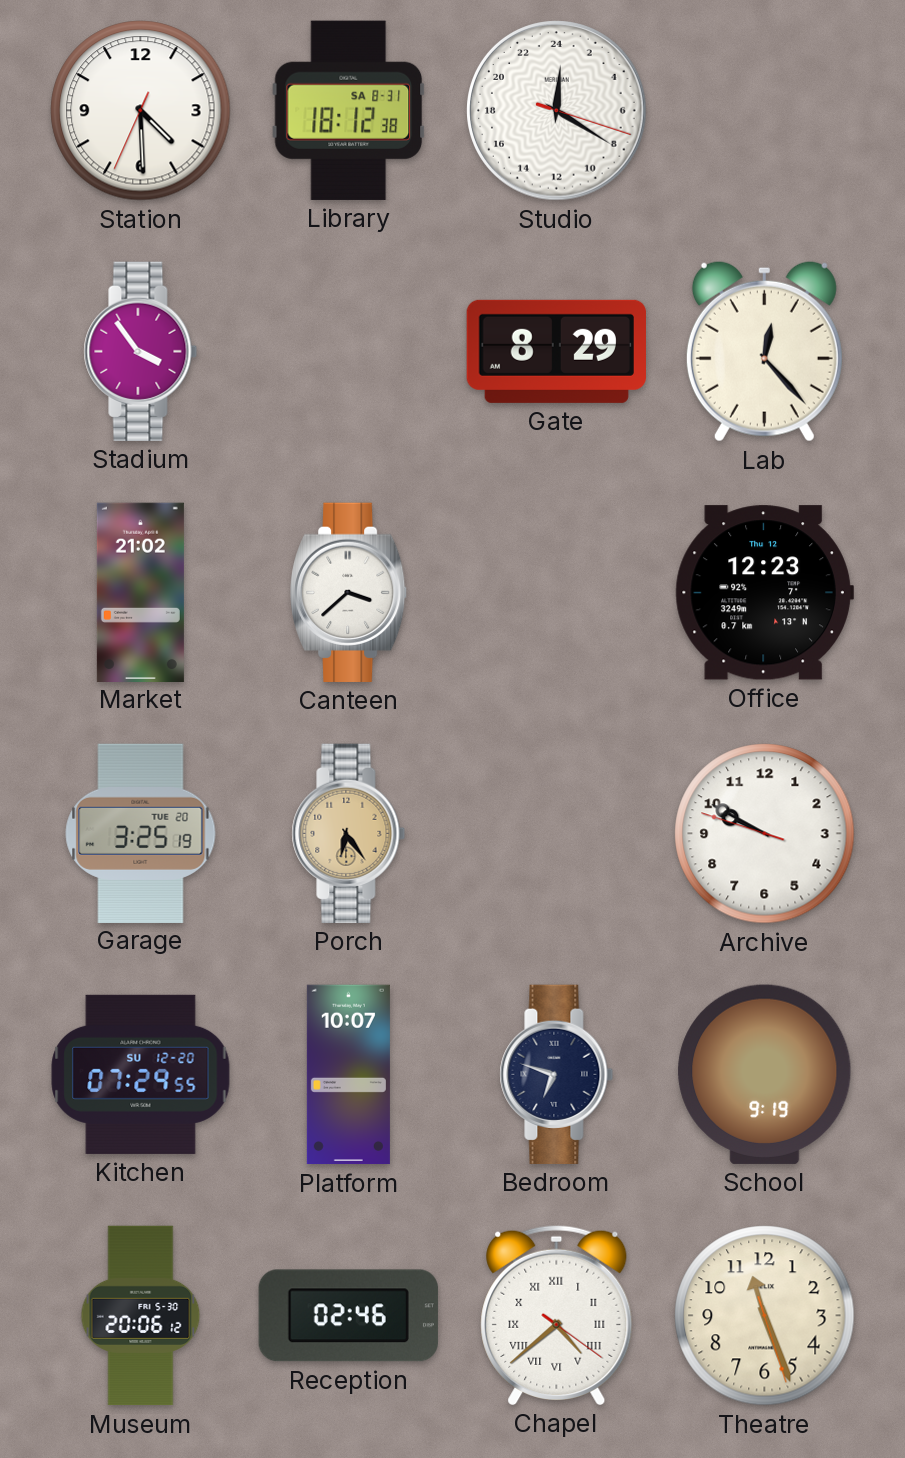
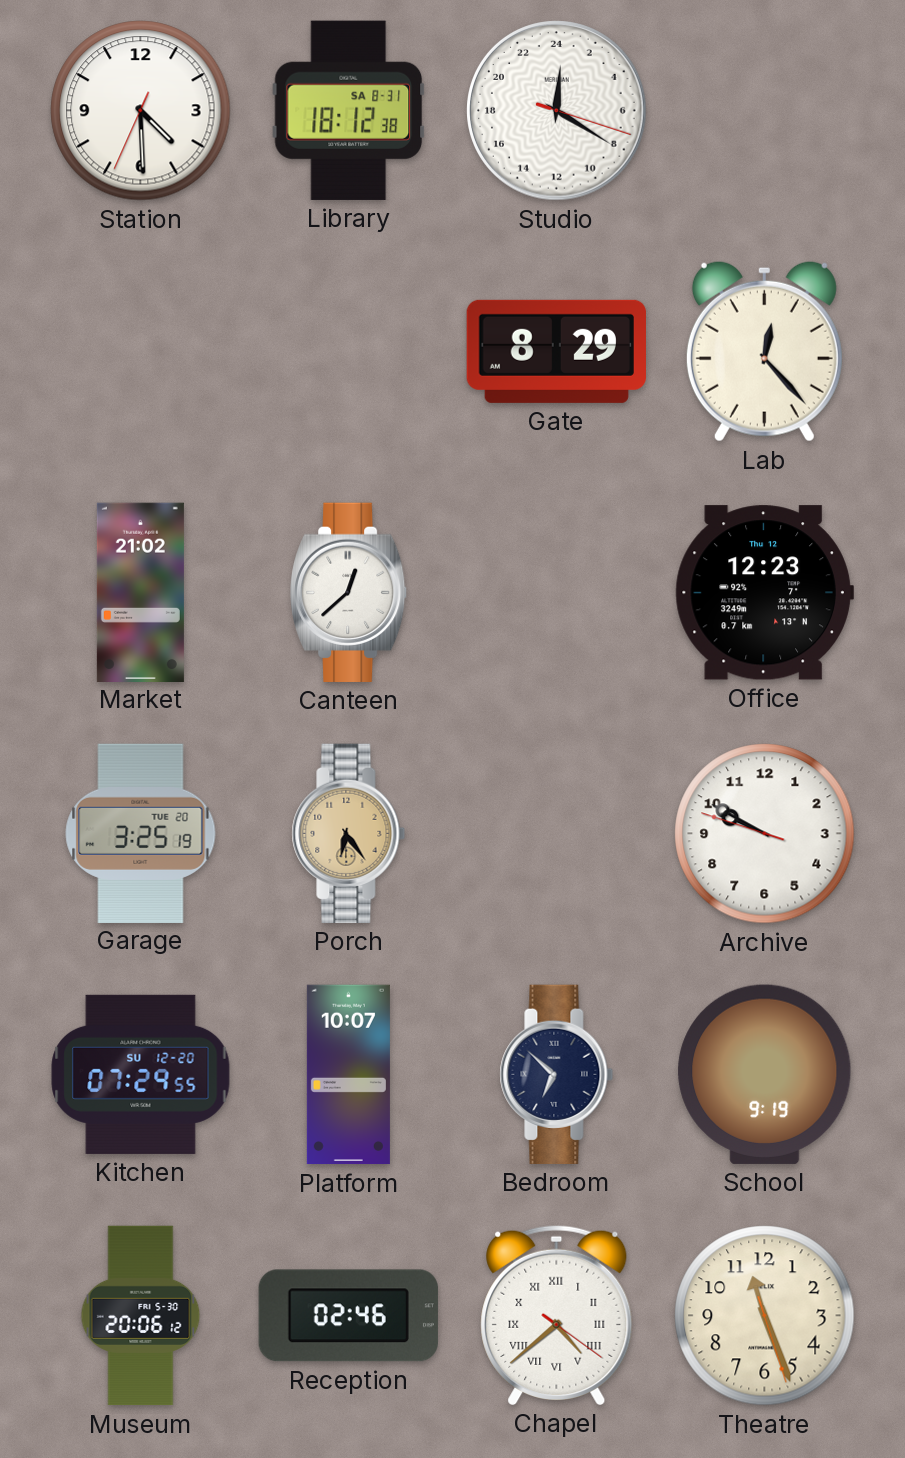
Stadium: 3:54 -> none (141, 351)
Canteen: 3:38 -> 12:38 (349, 592)
Bedroom: 6:48 -> 6:52 (557, 1074)
